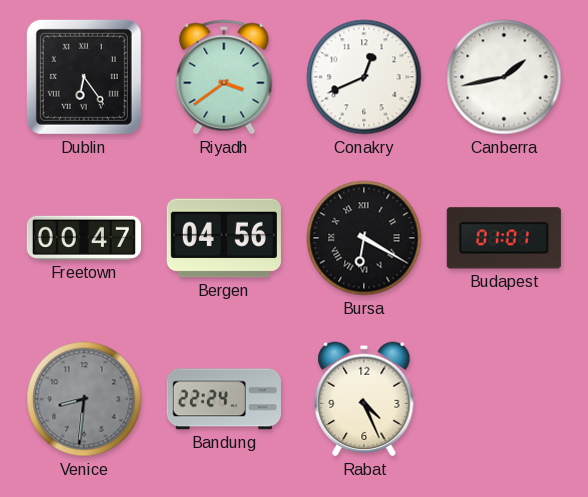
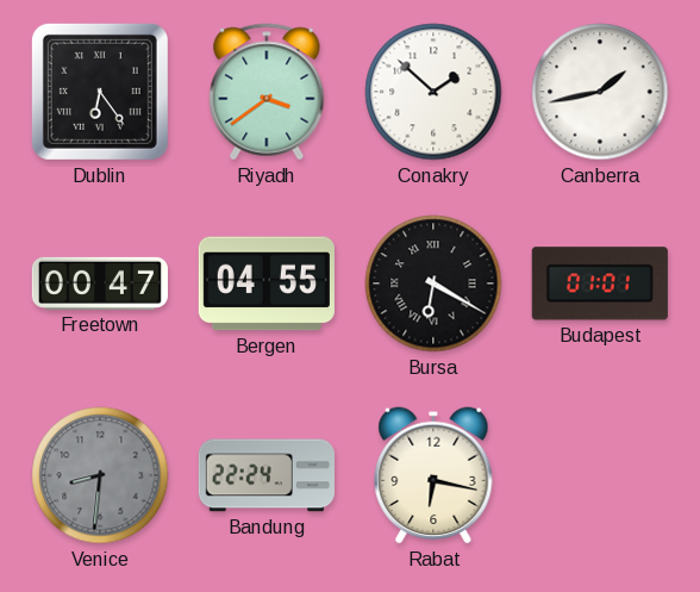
Conakry: 12:41 -> 1:52 (433, 92)
Bergen: 04:56 -> 04:55 (267, 283)
Rabat: 4:26 -> 6:17 (433, 475)
